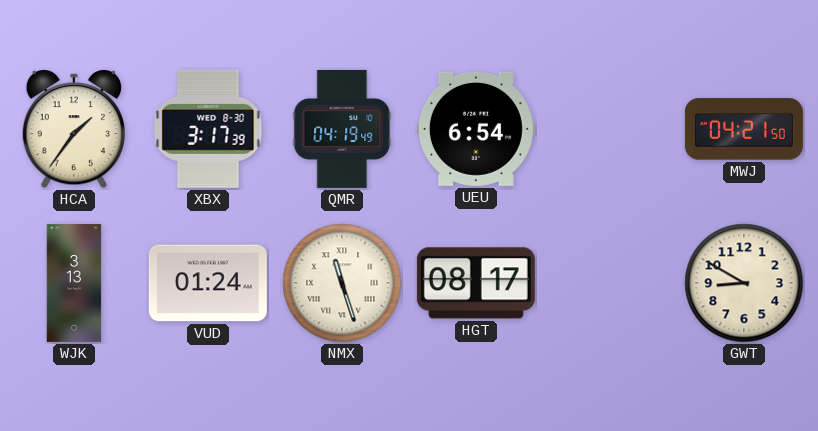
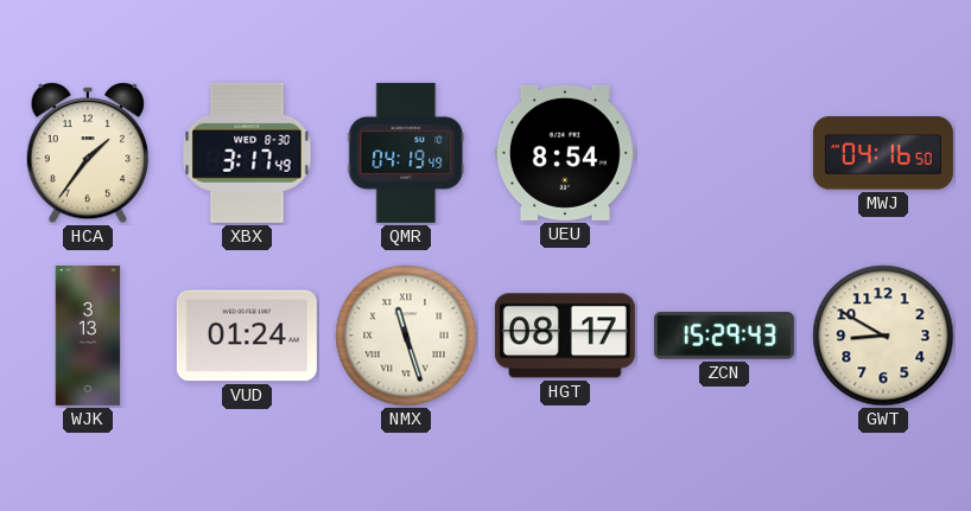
XBX: 3:17:39 -> 3:17:49 (247, 153)
UEU: 6:54 -> 8:54 (565, 153)
MWJ: 04:21 -> 04:16 (883, 153)
ZCN: none -> 15:29 (724, 336)
